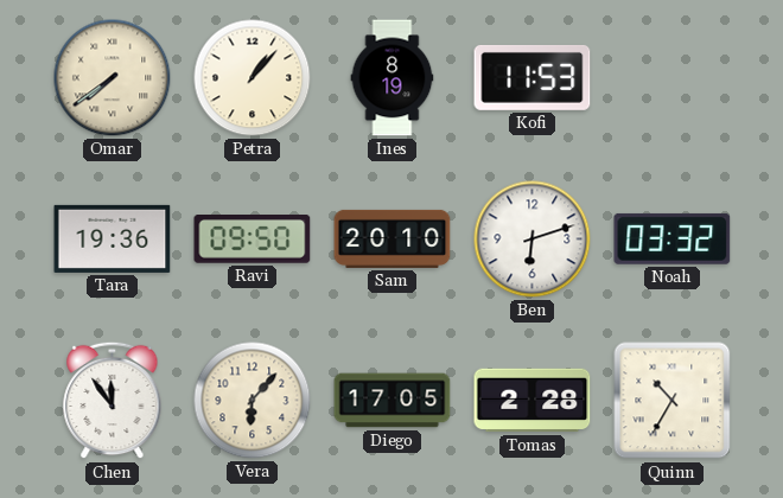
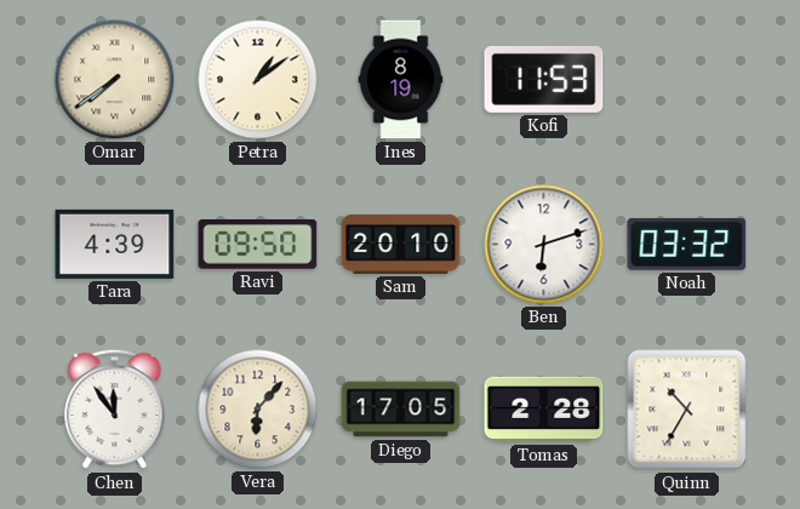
Petra: 1:07 -> 1:09 (258, 80)
Tara: 19:36 -> 4:39 (115, 244)
